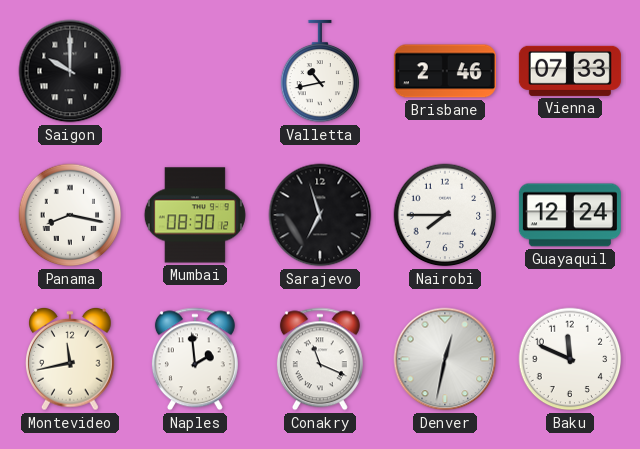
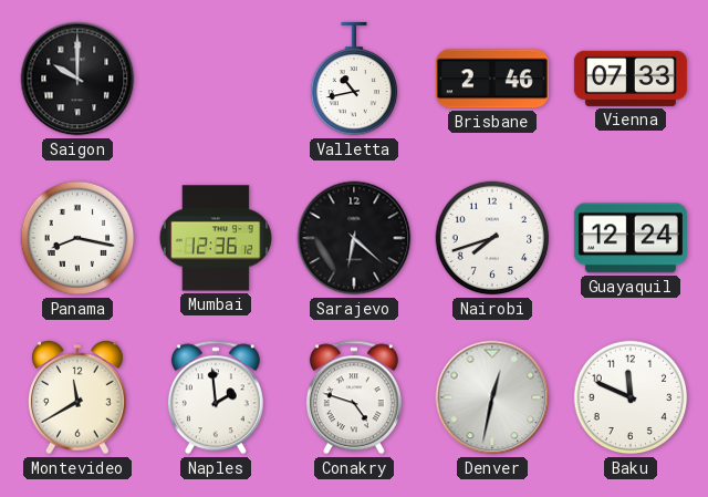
Mumbai: 08:30 -> 12:36 (216, 238)
Sarajevo: 6:57 -> 6:22 (354, 238)
Nairobi: 7:45 -> 7:42 (492, 238)
Montevideo: 11:43 -> 11:40 (77, 397)
Conakry: 11:19 -> 4:48 (354, 397)
